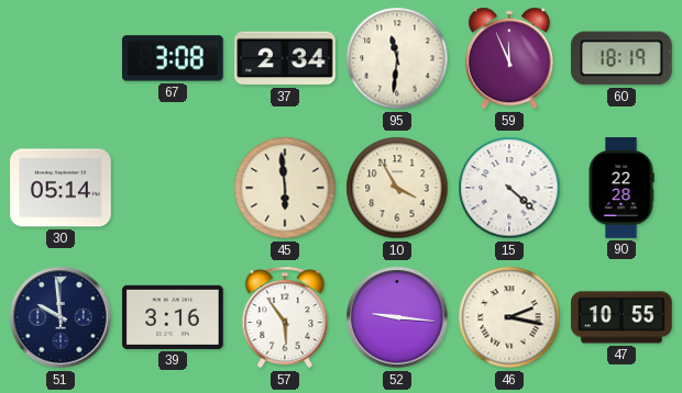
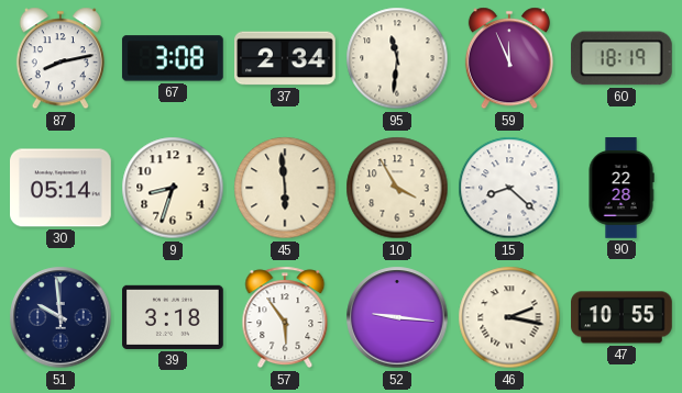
87: none -> 8:13 (61, 58)
9: none -> 8:33 (173, 188)
15: 4:22 -> 8:22 (509, 188)
39: 3:16 -> 3:18 (173, 317)
